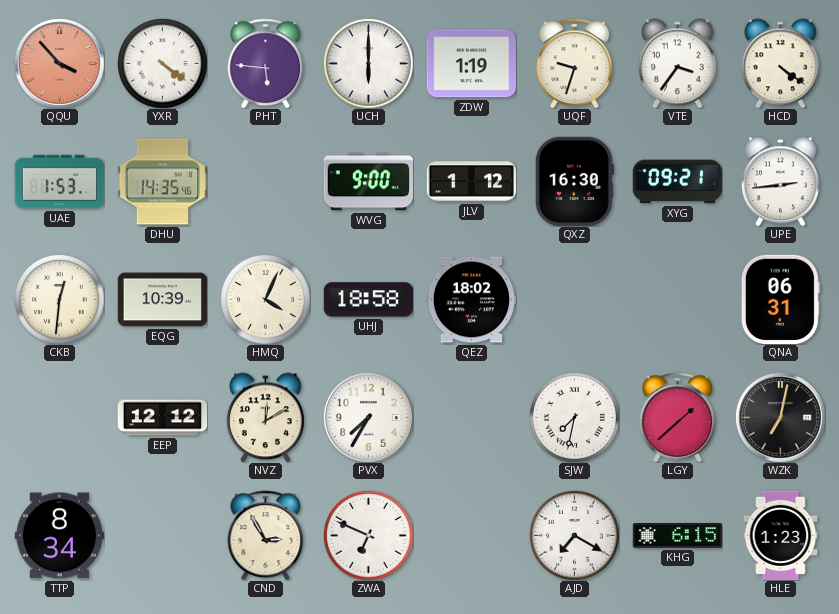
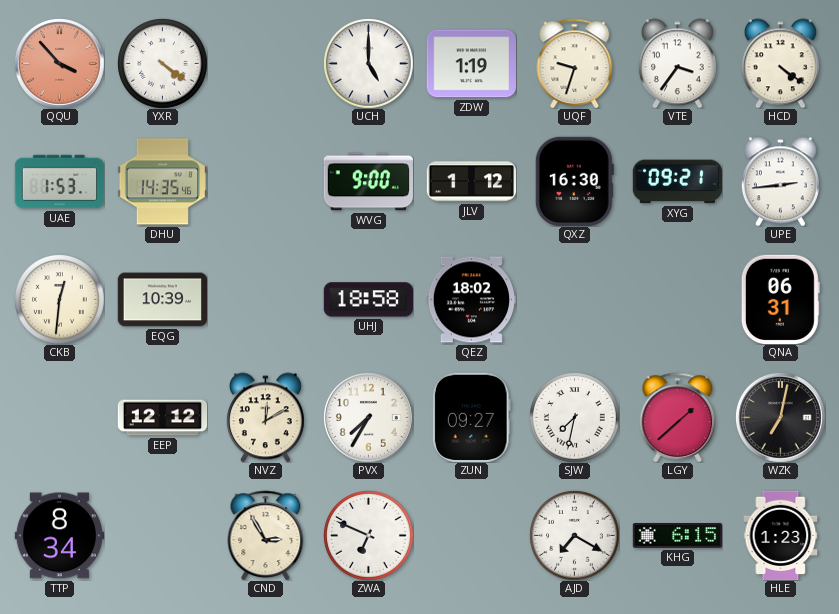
PHT: 5:46 -> none (266, 63)
UCH: 6:00 -> 5:00 (368, 63)
HMQ: 4:04 -> none (265, 299)
ZUN: none -> 09:27 (471, 417)
